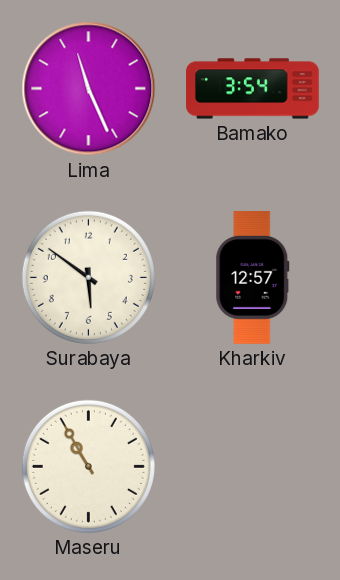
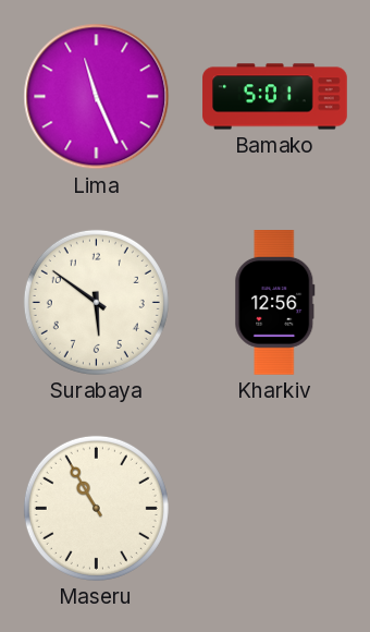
Bamako: 3:54 -> 5:01 (275, 97)
Kharkiv: 12:57 -> 12:56 (275, 303)
